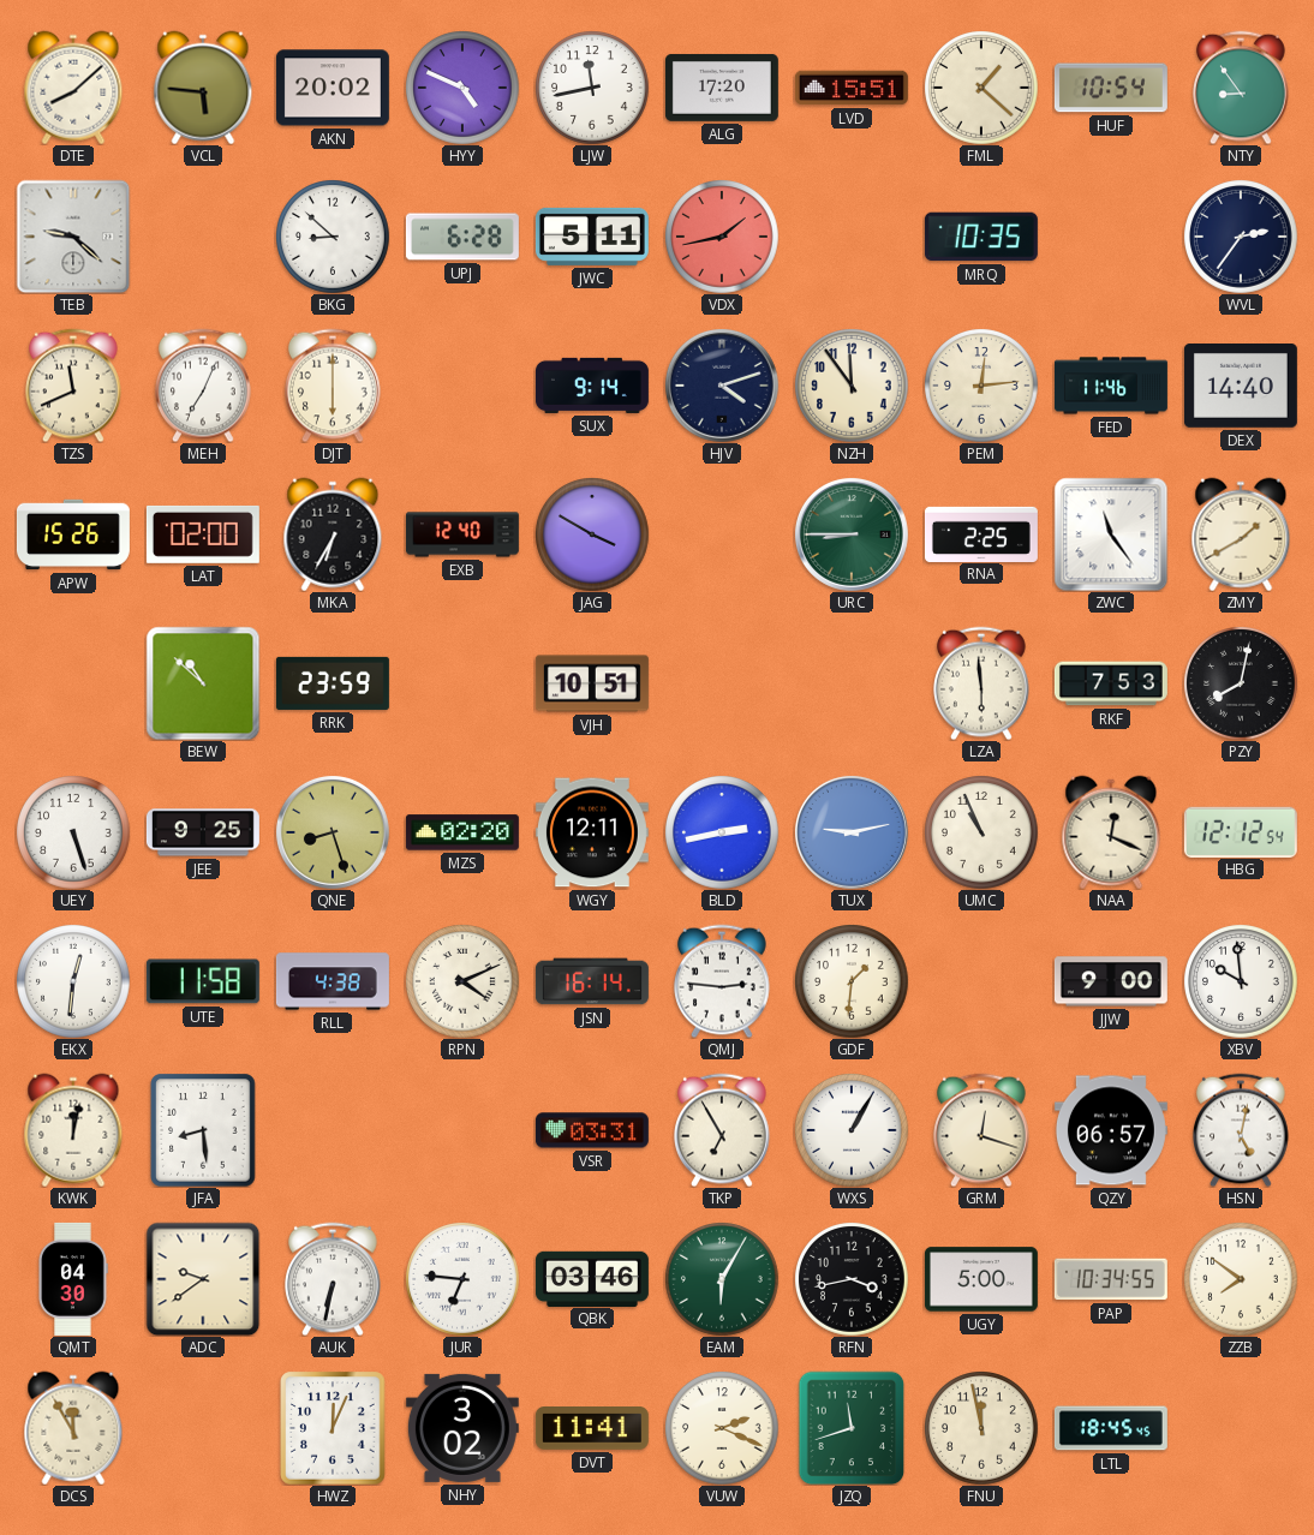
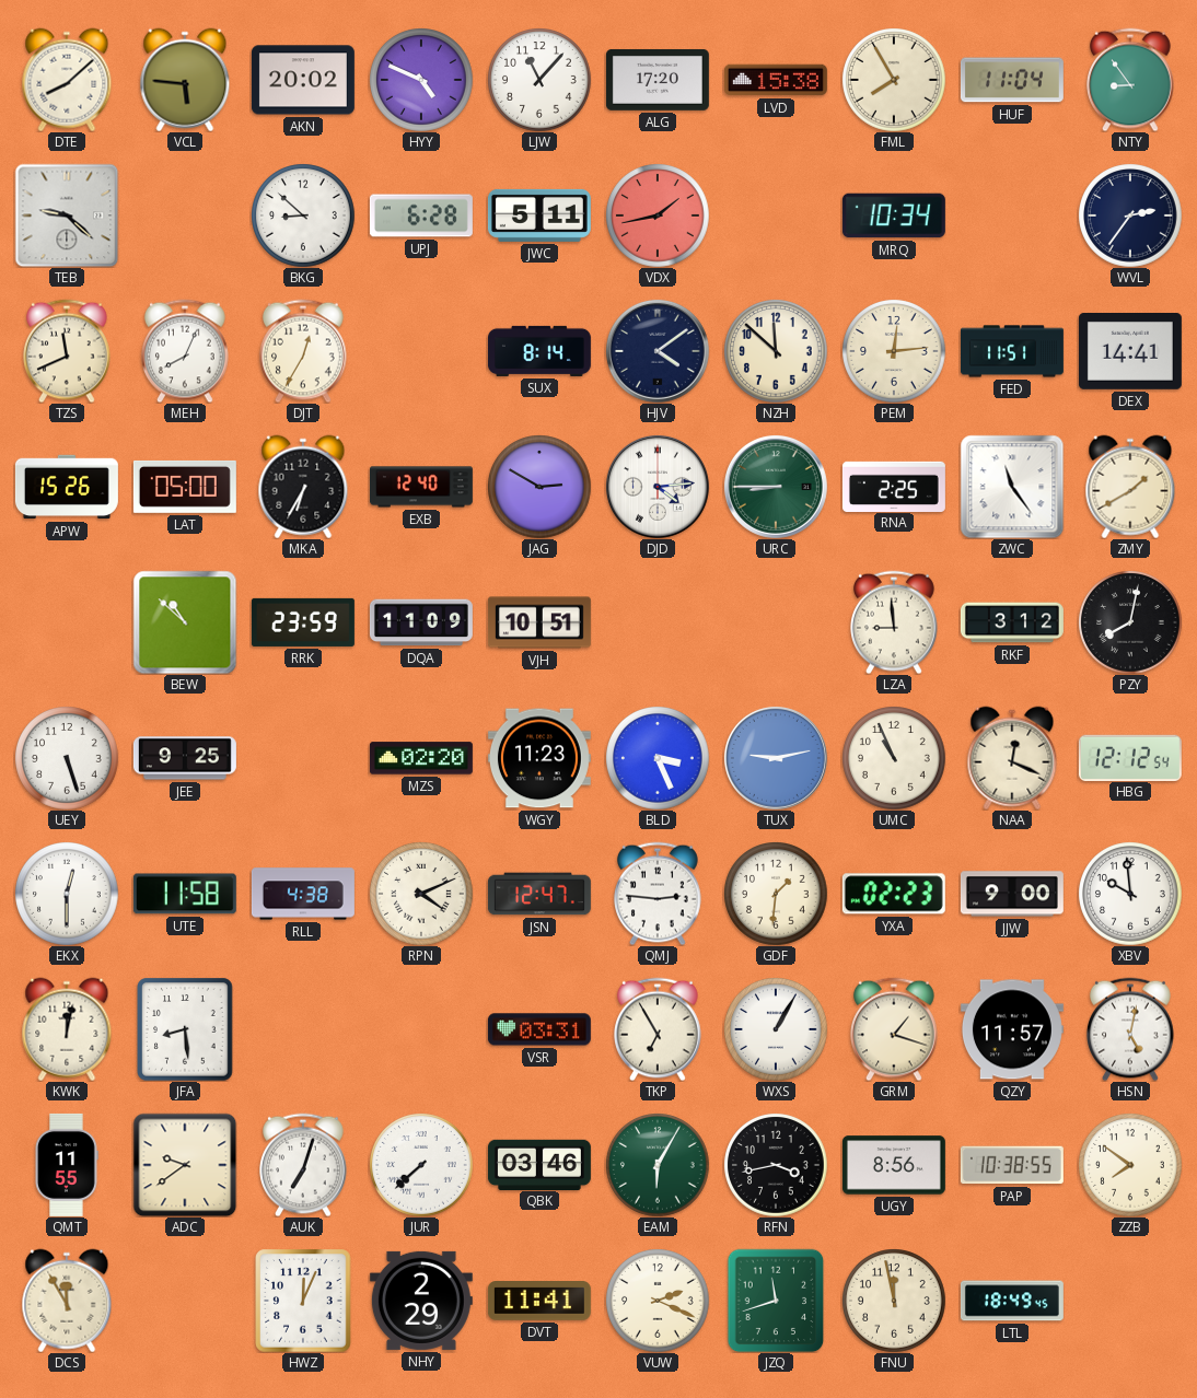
LJW: 11:43 -> 11:07 (539, 80)
LVD: 15:51 -> 15:38 (776, 80)
FML: 1:22 -> 7:55 (894, 80)
HUF: 10:54 -> 11:04 (1012, 80)
MRQ: 10:35 -> 10:34 (894, 215)
MEH: 7:04 -> 8:04 (186, 351)
DJT: 6:00 -> 12:35 (304, 351)
SUX: 9:14 -> 8:14 (539, 351)
HJV: 4:12 -> 4:09 (658, 351)
NZH: 11:54 -> 11:52 (776, 351)
FED: 11:46 -> 11:51 (1012, 351)
DEX: 14:40 -> 14:41 (1130, 352)
LAT: 02:00 -> 05:00 (185, 487)
JAG: 3:50 -> 2:50 (539, 487)
DJD: none -> 4:14 (658, 487)
DQA: none -> 11:09 (421, 622)
LZA: 5:59 -> 8:59 (895, 622)
RKF: 7:53 -> 3:12 (1012, 622)
QNE: 8:27 -> none (333, 832)
WGY: 12:11 -> 11:23 (539, 758)
BLD: 2:43 -> 3:26 (658, 758)
EKX: 12:31 -> 12:30 (67, 894)
JSN: 16:14 -> 12:47 (539, 894)
YXA: none -> 02:23 (894, 894)
GRM: 12:18 -> 1:18 (895, 1029)
QZY: 06:57 -> 11:57 (1012, 1029)
QMT: 04:30 -> 11:55 (67, 1165)
AUK: 6:32 -> 7:03 (304, 1165)
JUR: 6:46 -> 7:38 (421, 1165)
UGY: 5:00 -> 8:56 (894, 1165)
PAP: 10:34 -> 10:38 (1012, 1165)
NHY: 3:02 -> 2:29 (421, 1301)
LTL: 18:45 -> 18:49 (1012, 1301)
